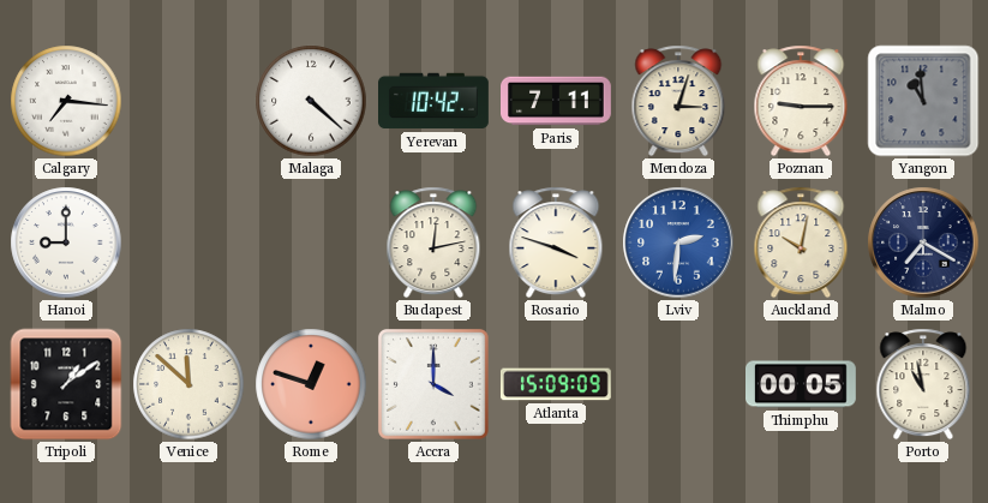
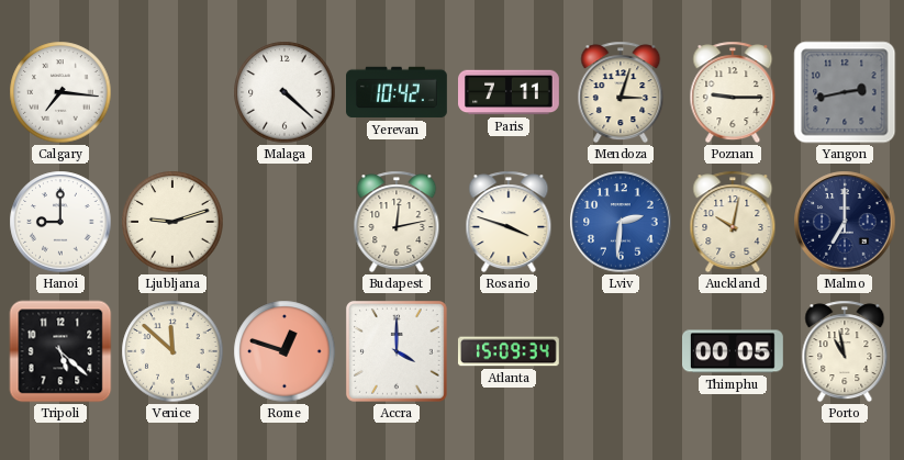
Yangon: 10:59 -> 2:43 (845, 92)
Ljubljana: none -> 9:12 (172, 222)
Malmo: 7:20 -> 7:00 (845, 222)
Tripoli: 1:09 -> 5:22 (60, 351)
Atlanta: 15:09:09 -> 15:09:34 (509, 351)
